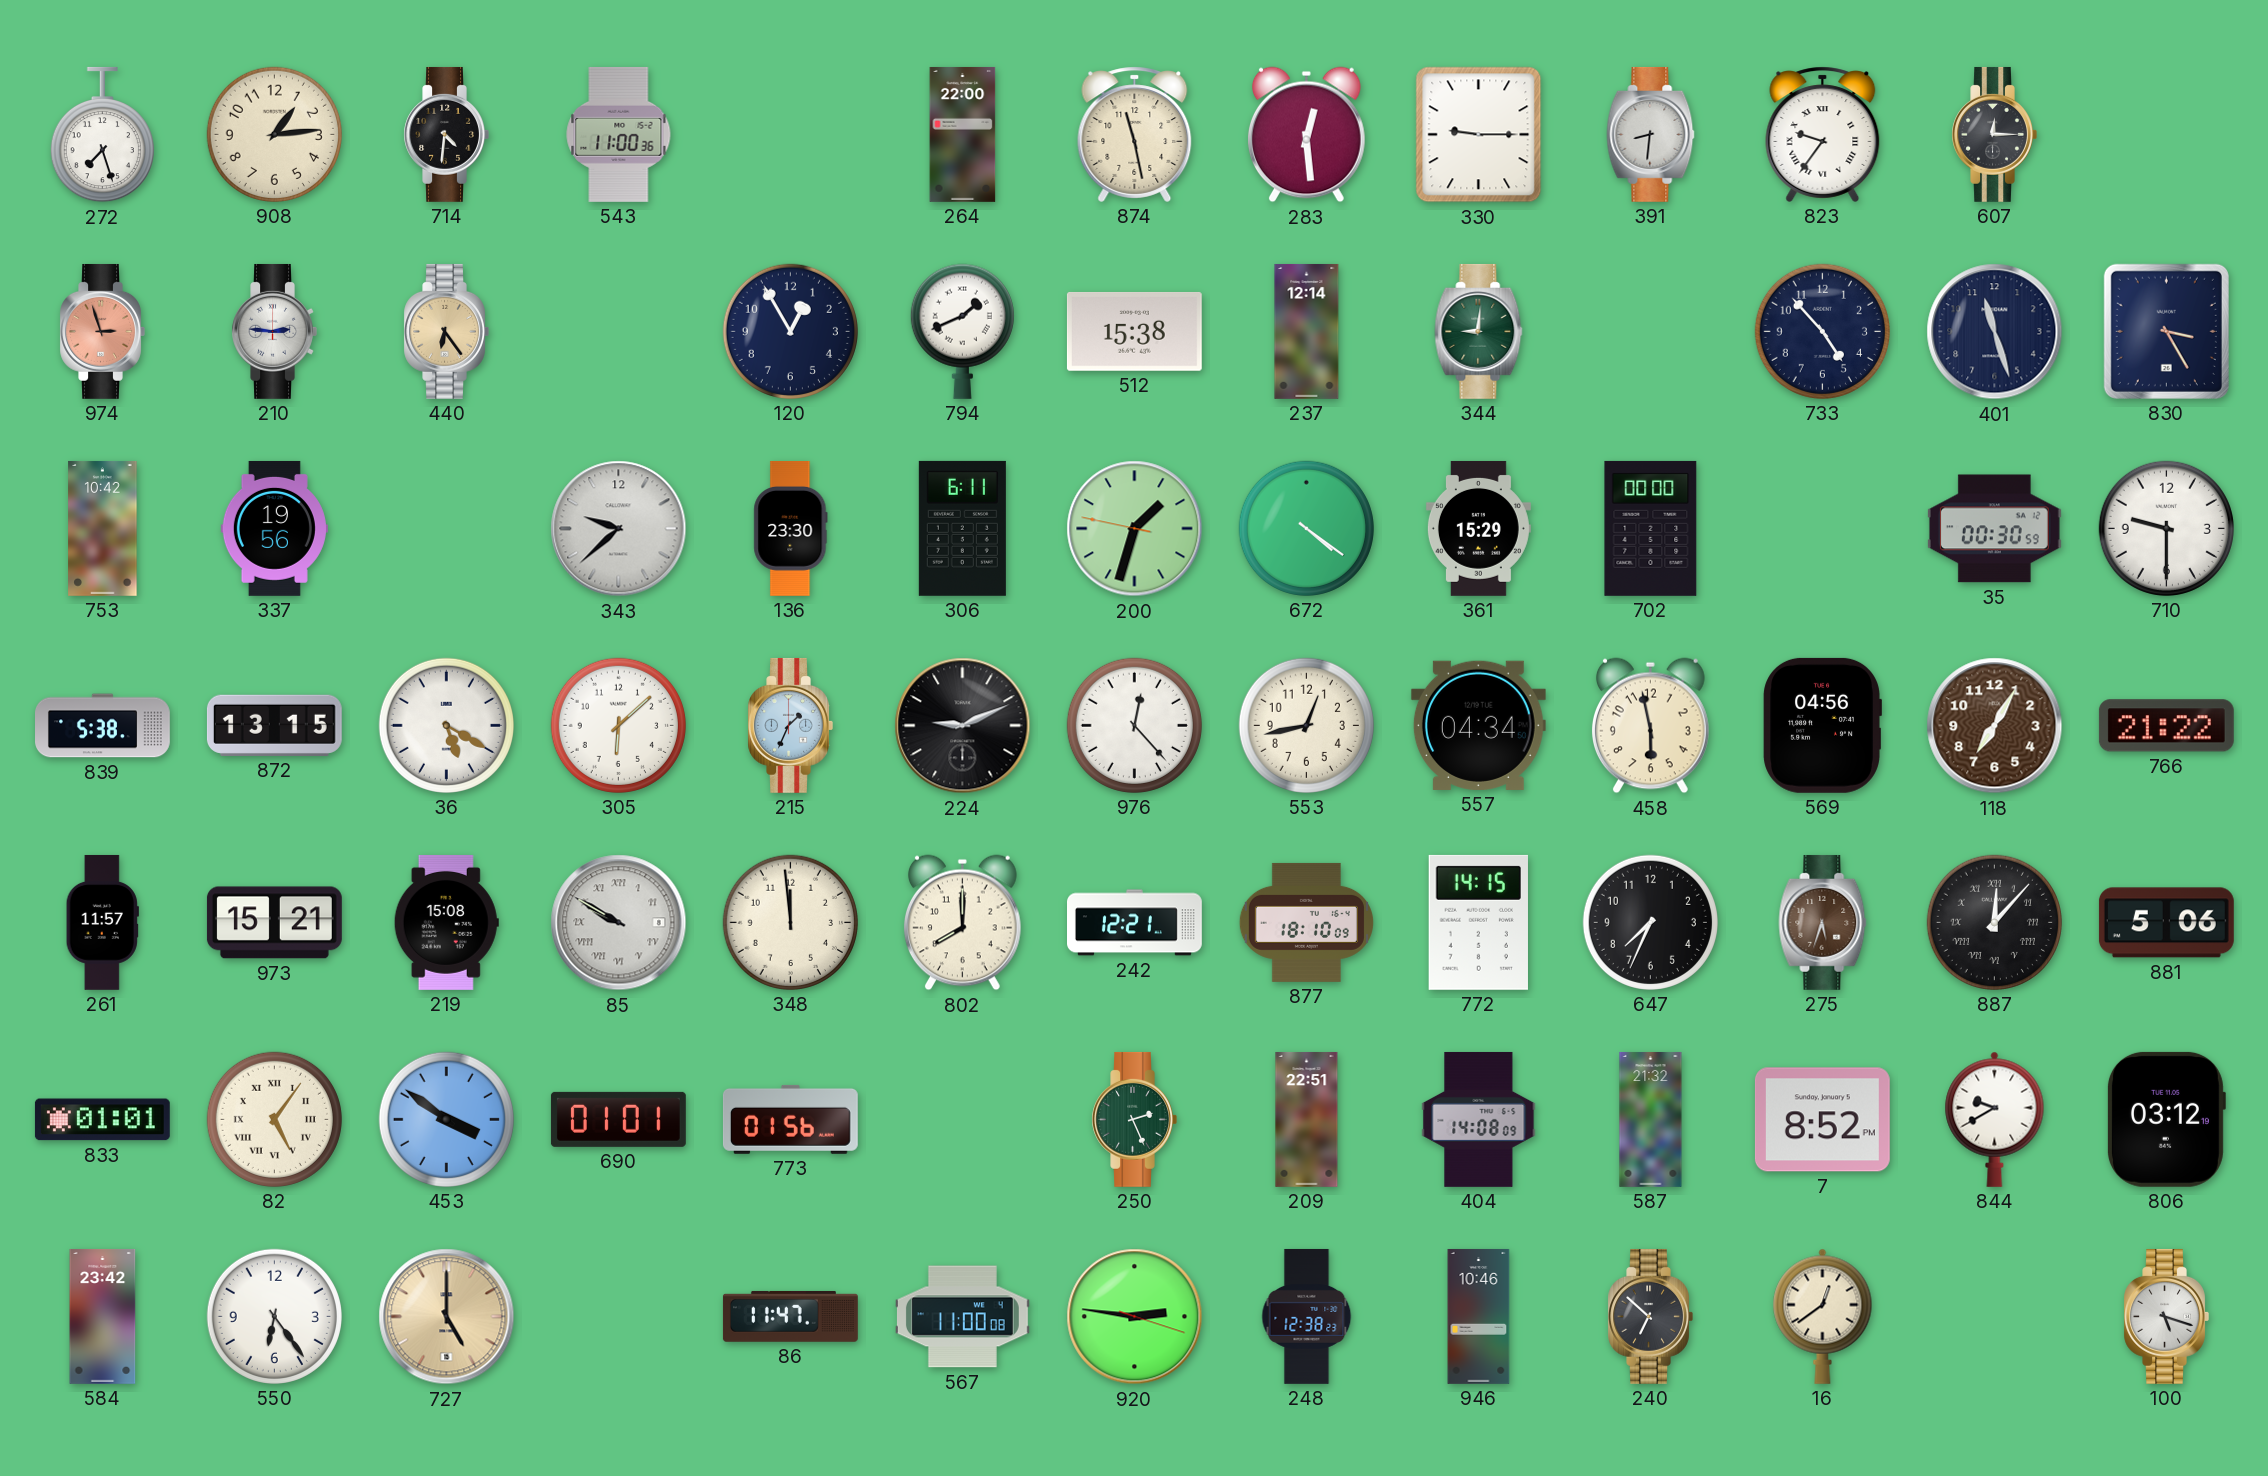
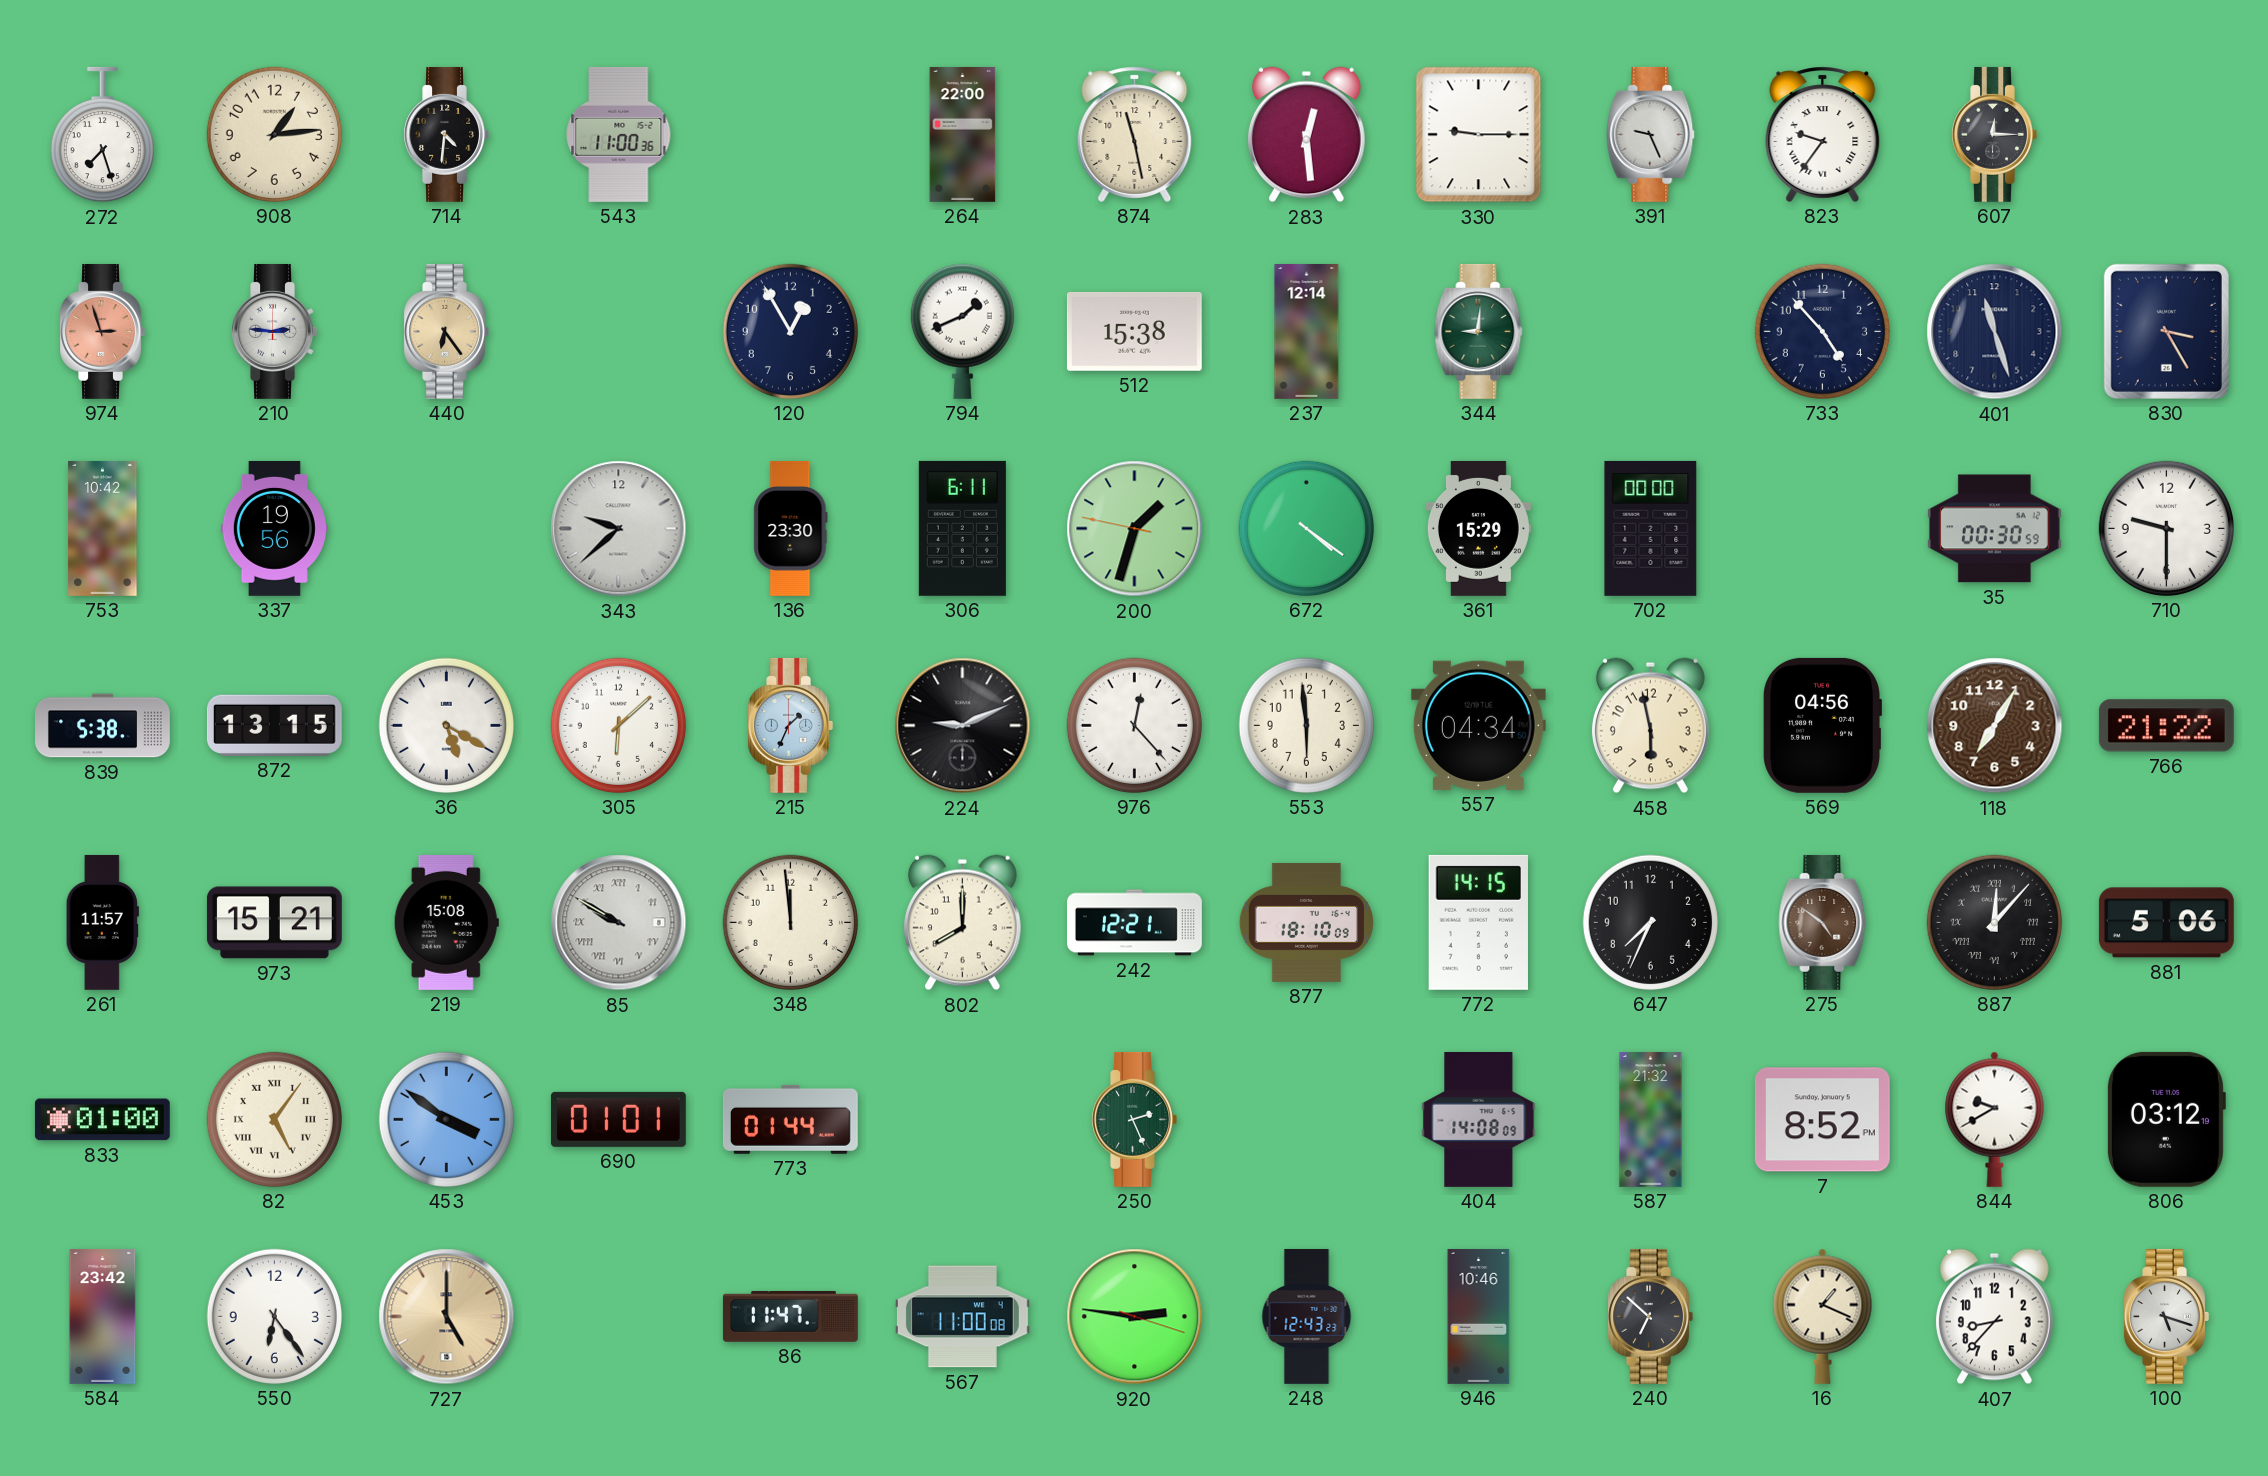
391: 8:31 -> 9:26 (1651, 134)
553: 12:43 -> 5:59 (1306, 725)
275: 5:33 -> 4:51 (1823, 922)
833: 01:01 -> 01:00 (102, 1120)
773: 01:56 -> 01:44 (790, 1119)
209: 22:51 -> none (1307, 1119)
248: 12:38 -> 12:43 (1307, 1316)
16: 12:39 -> 1:19 (1823, 1316)
407: none -> 8:37 (1994, 1317)
